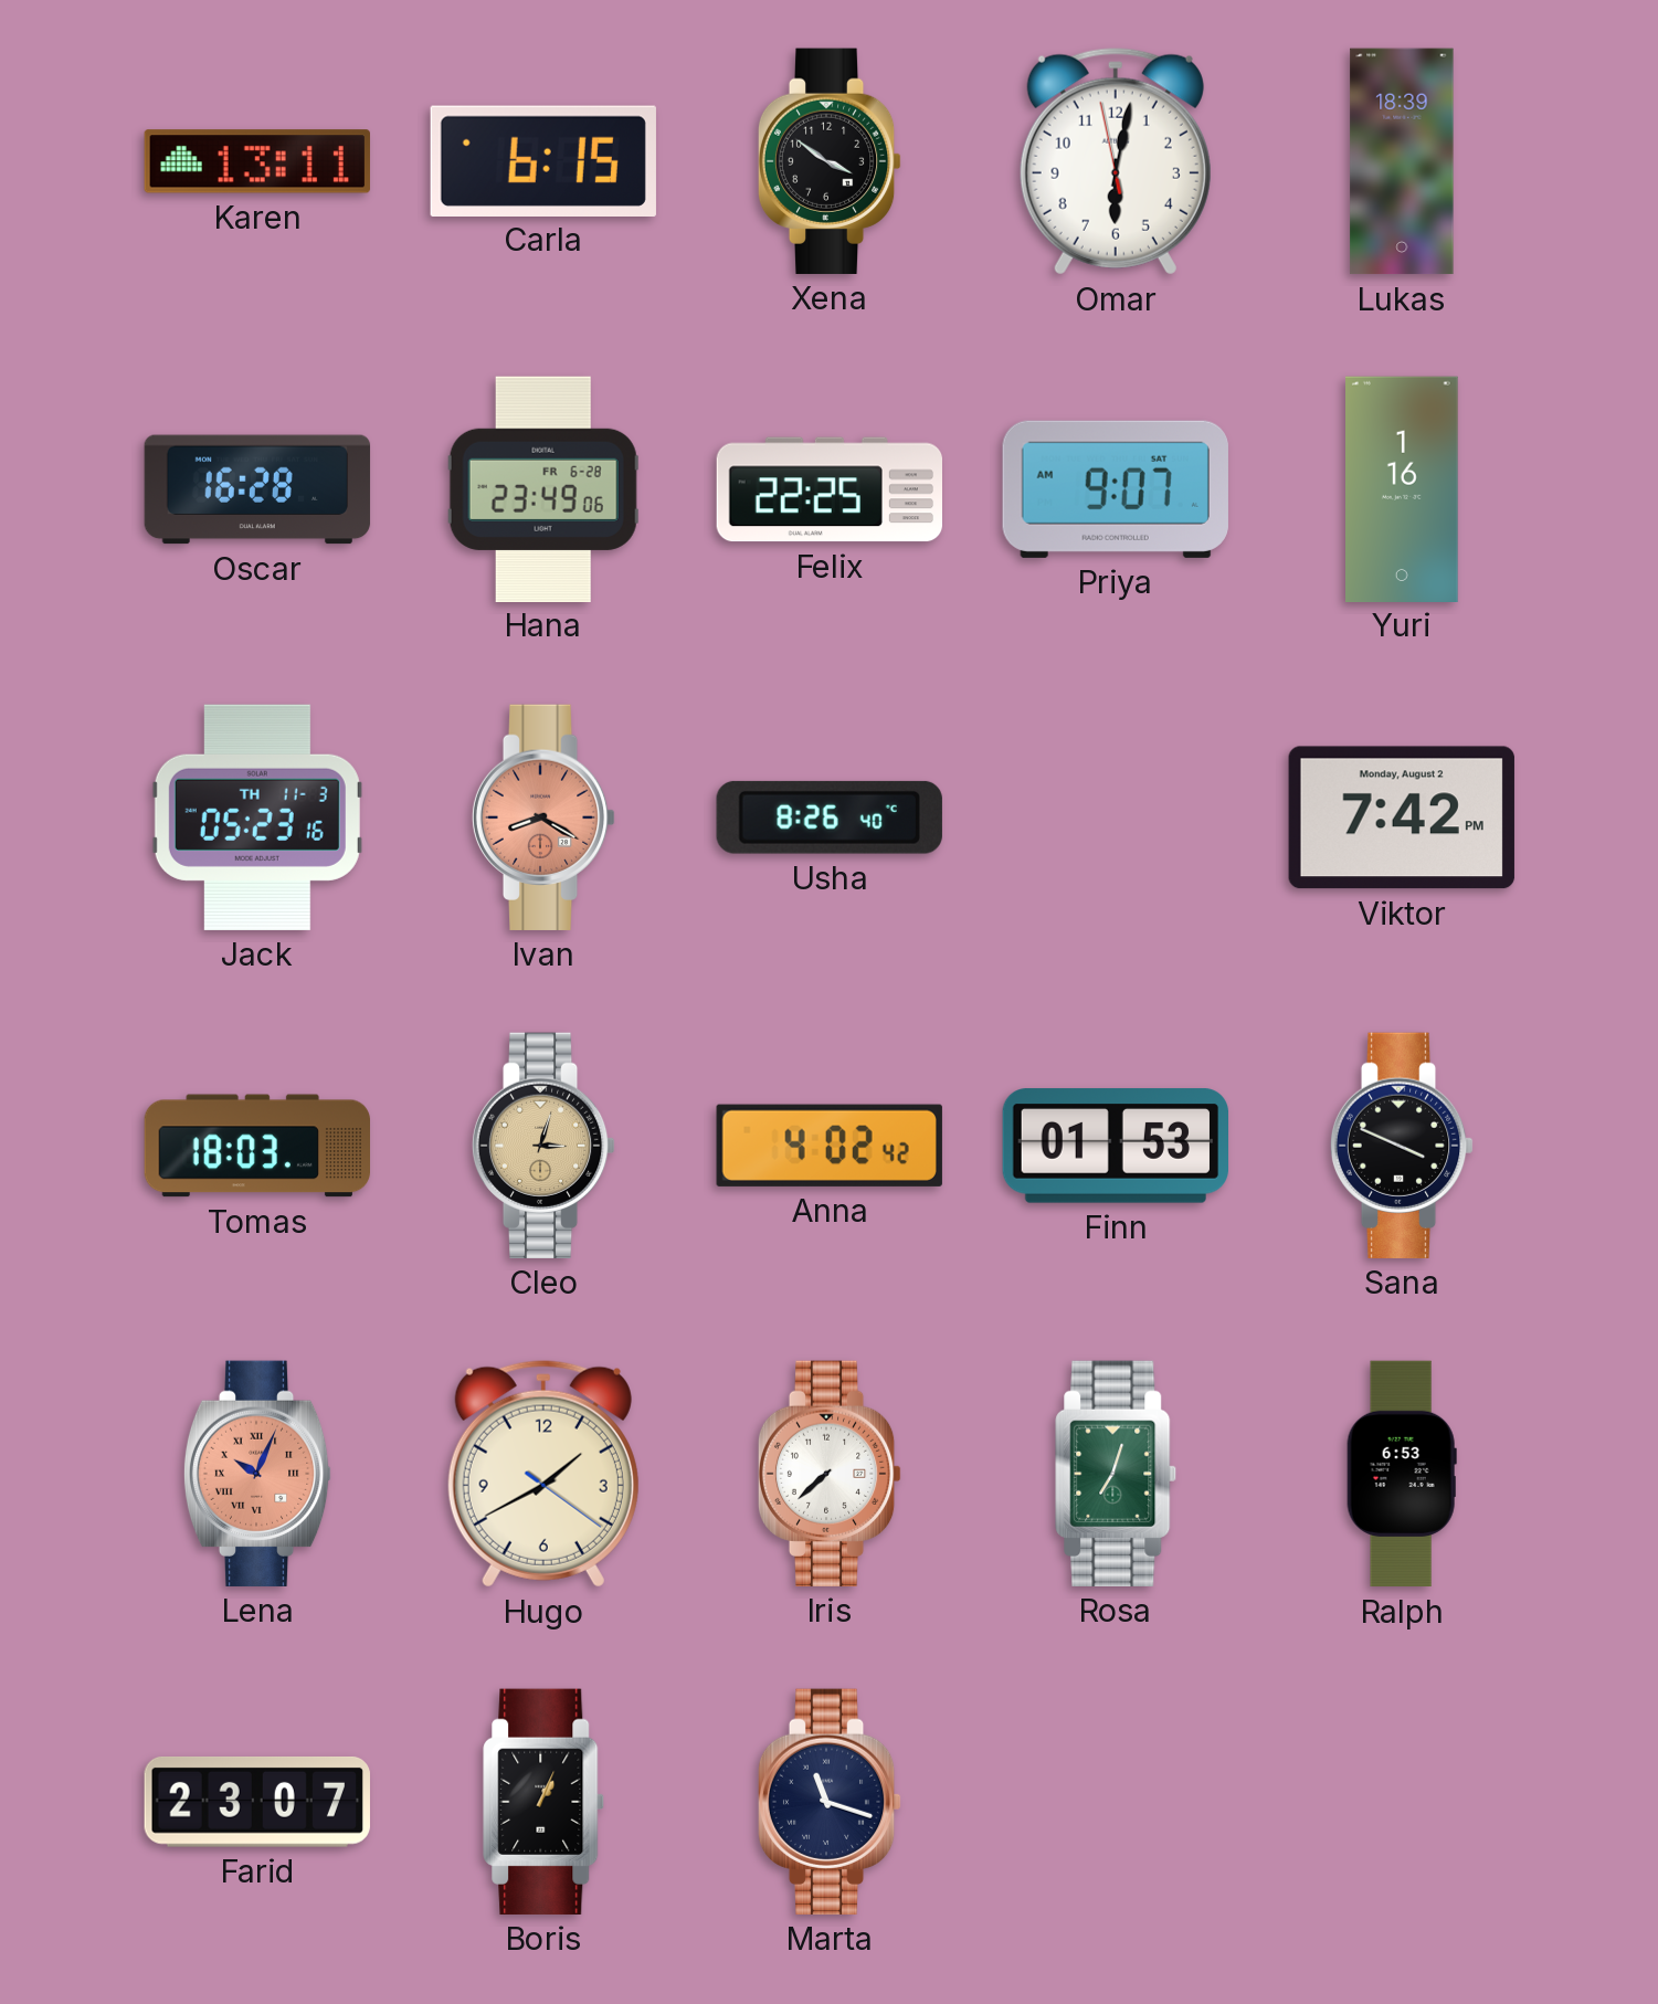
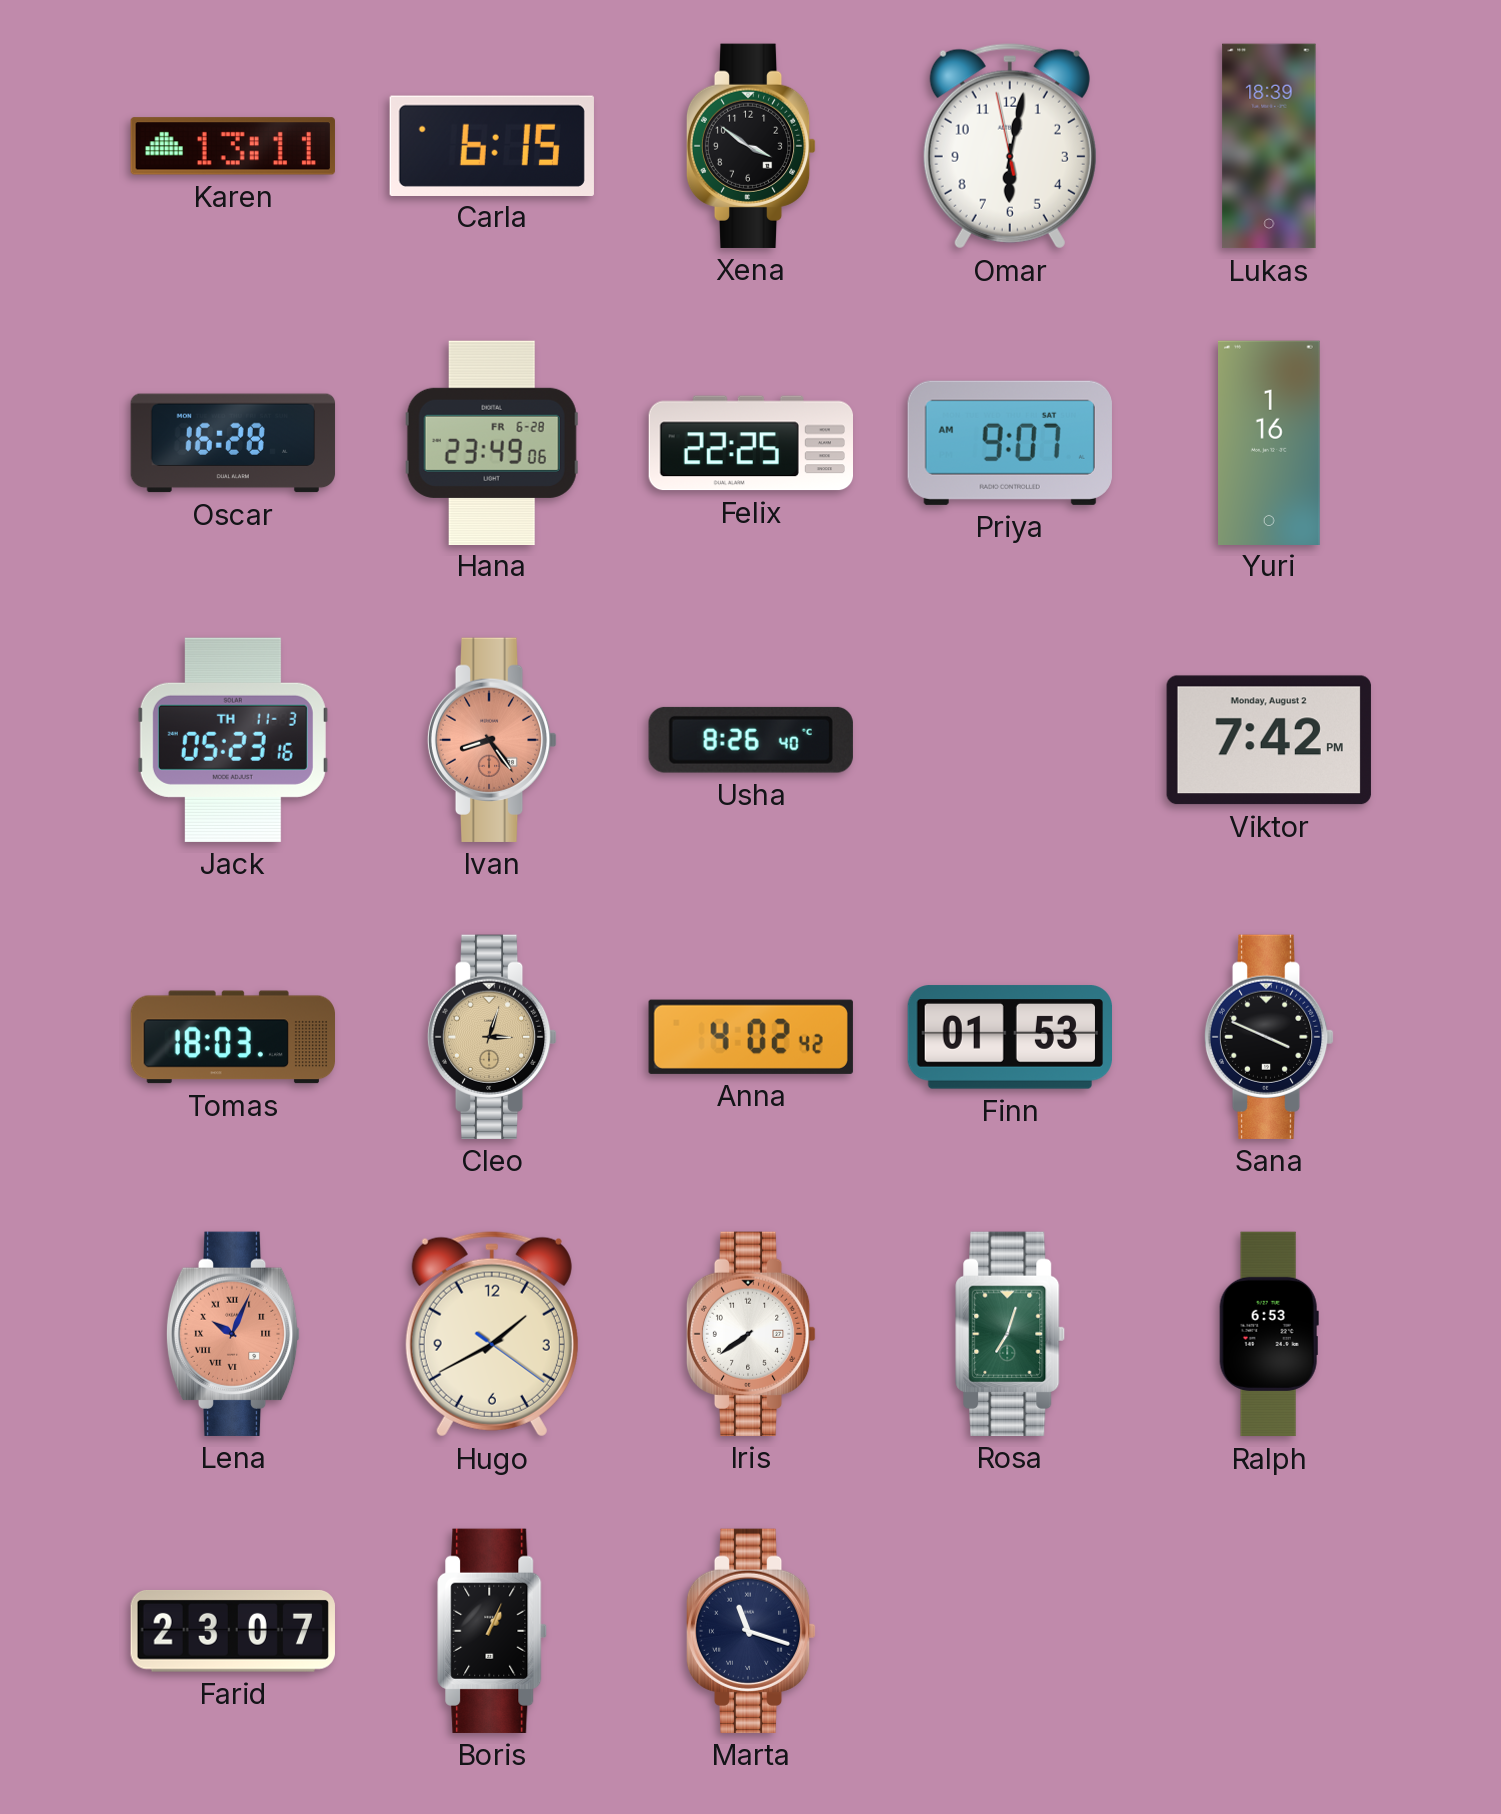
Ivan: 8:20 -> 8:24 (492, 740)
Iris: 7:38 -> 7:39 (751, 1334)
